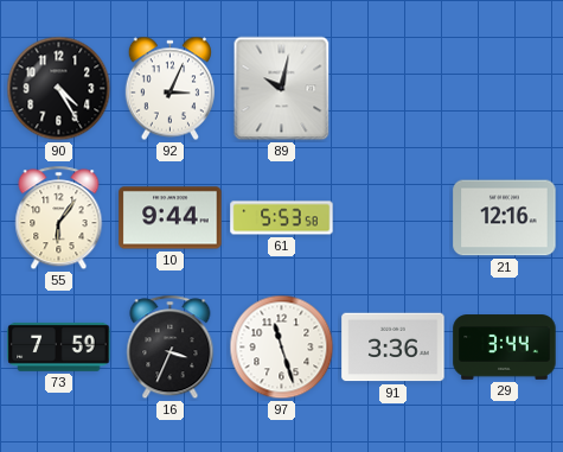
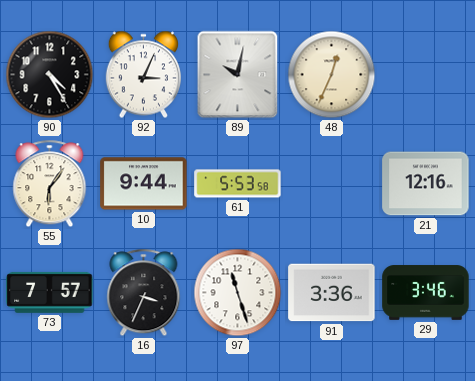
48: none -> 12:34 (332, 75)
73: 7:59 -> 7:57 (50, 292)
29: 3:44 -> 3:46 (426, 293)
